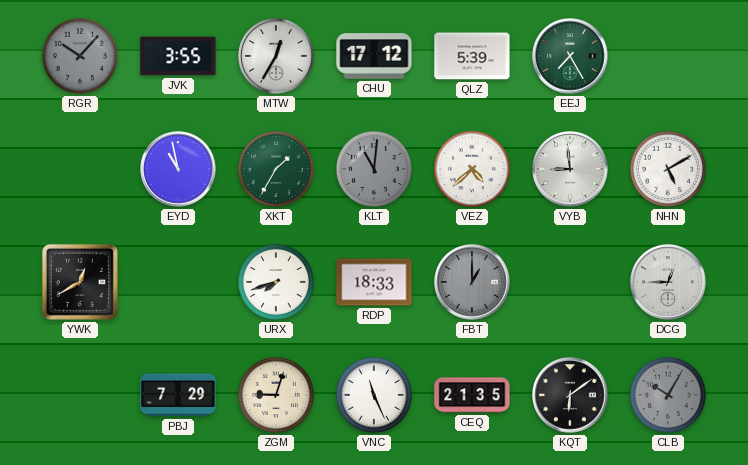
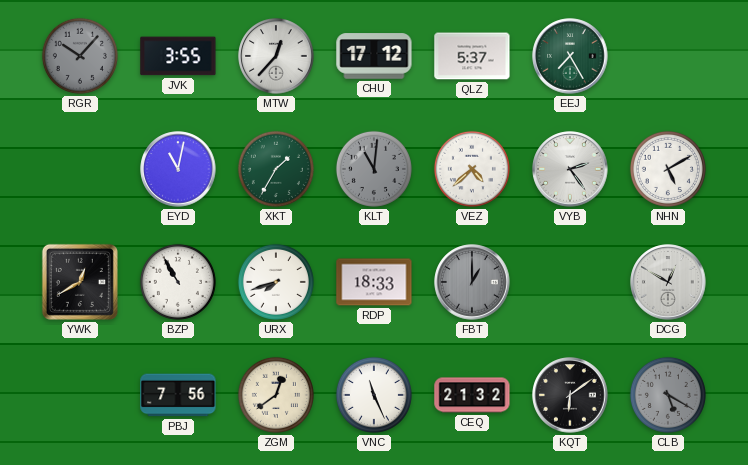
MTW: 12:35 -> 12:37 (276, 56)
QLZ: 5:39 -> 5:37 (472, 56)
EYD: 10:58 -> 11:02 (178, 169)
VYB: 8:59 -> 2:24 (570, 169)
BZP: none -> 10:55 (178, 282)
DCG: 12:45 -> 12:50 (668, 282)
PBJ: 7:29 -> 7:56 (178, 395)
ZGM: 9:03 -> 12:39 (276, 395)
CEQ: 21:35 -> 21:32 (472, 395)
CLB: 10:05 -> 5:20 (668, 395)
